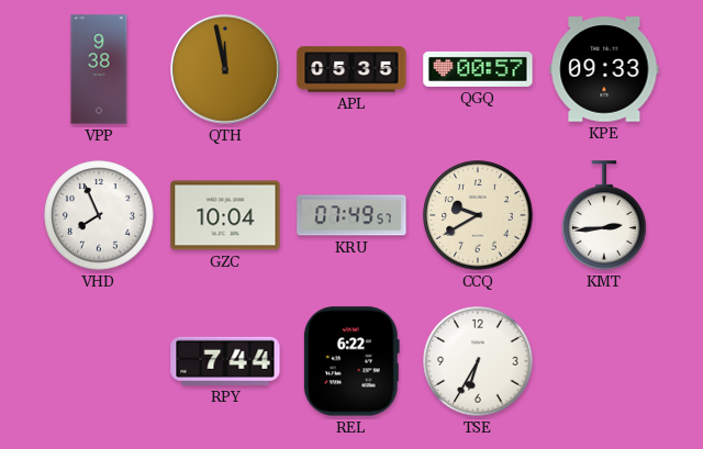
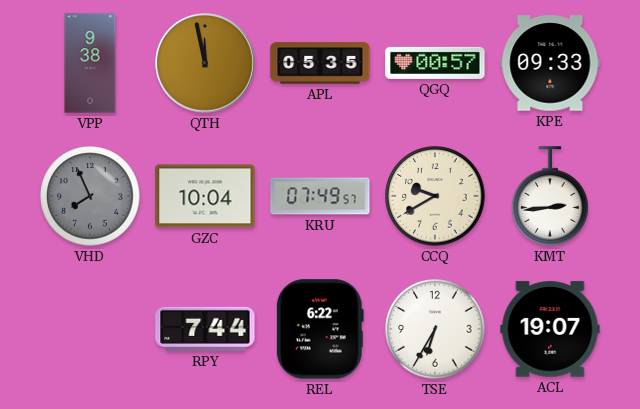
VHD dial: white -> grey (90, 196)
ACL: none -> 19:07 (550, 329)
